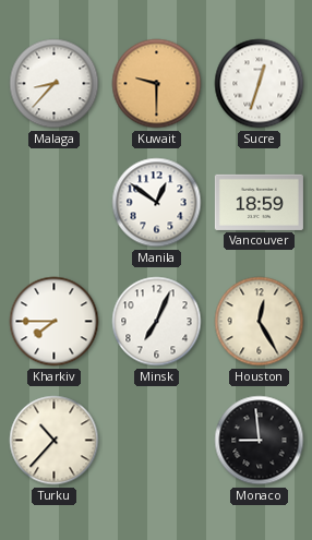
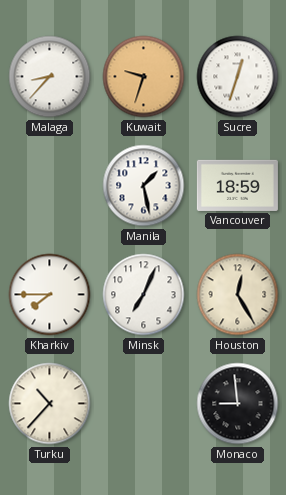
Kuwait: 9:30 -> 9:33 (144, 77)
Manila: 12:51 -> 1:28 (144, 186)
